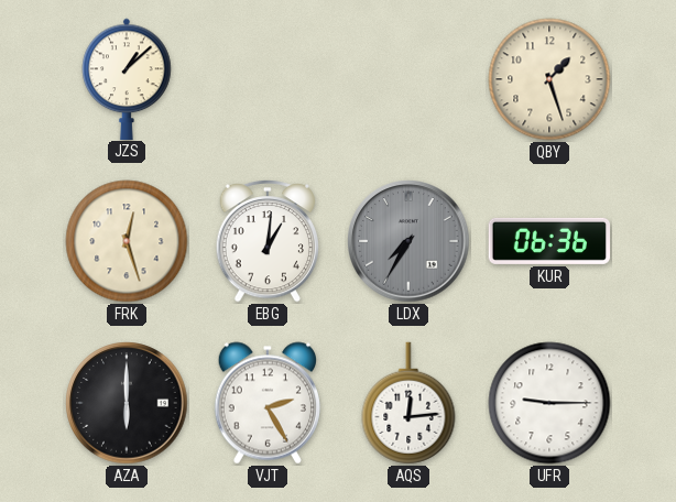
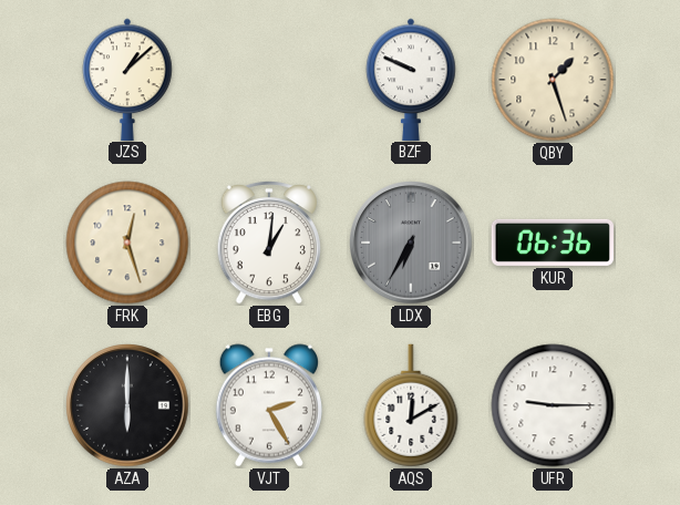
BZF: none -> 9:49 (411, 79)
LDX: 7:35 -> 6:35 (411, 243)
AQS: 12:14 -> 12:10 (411, 405)
